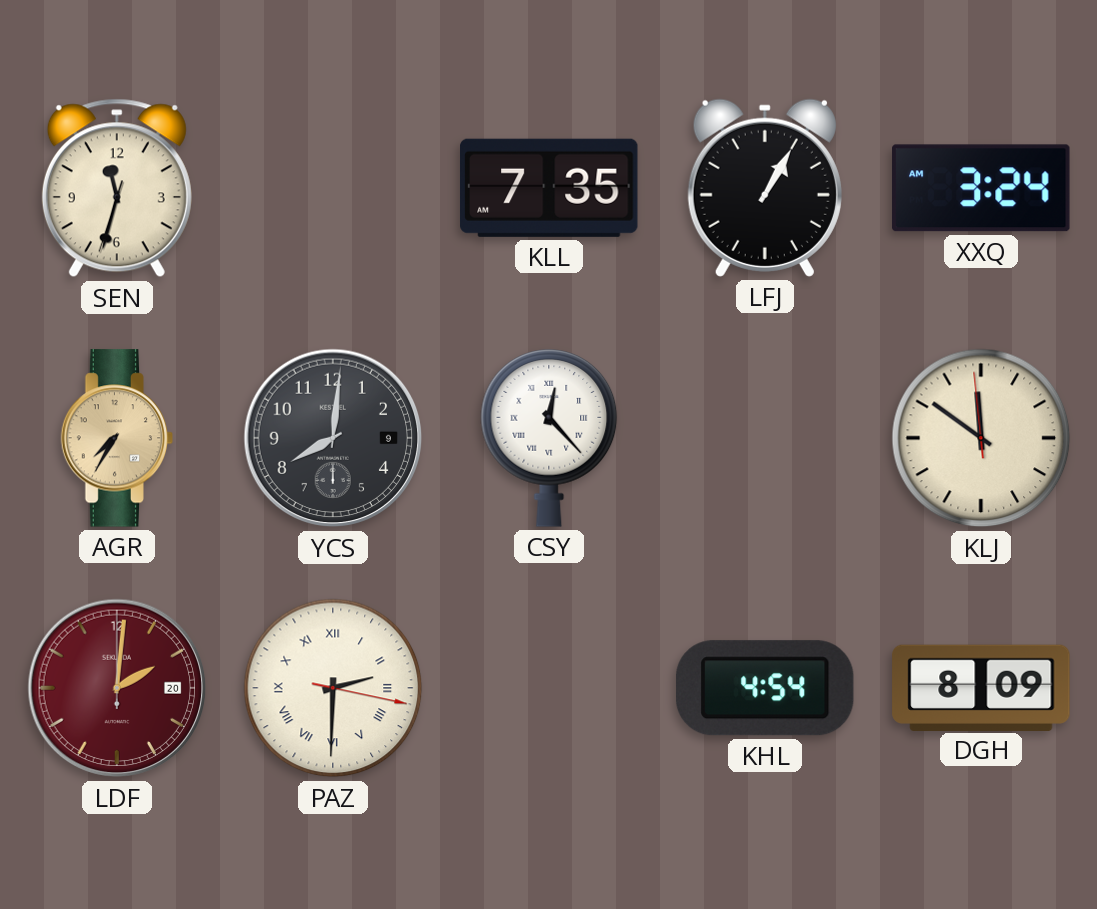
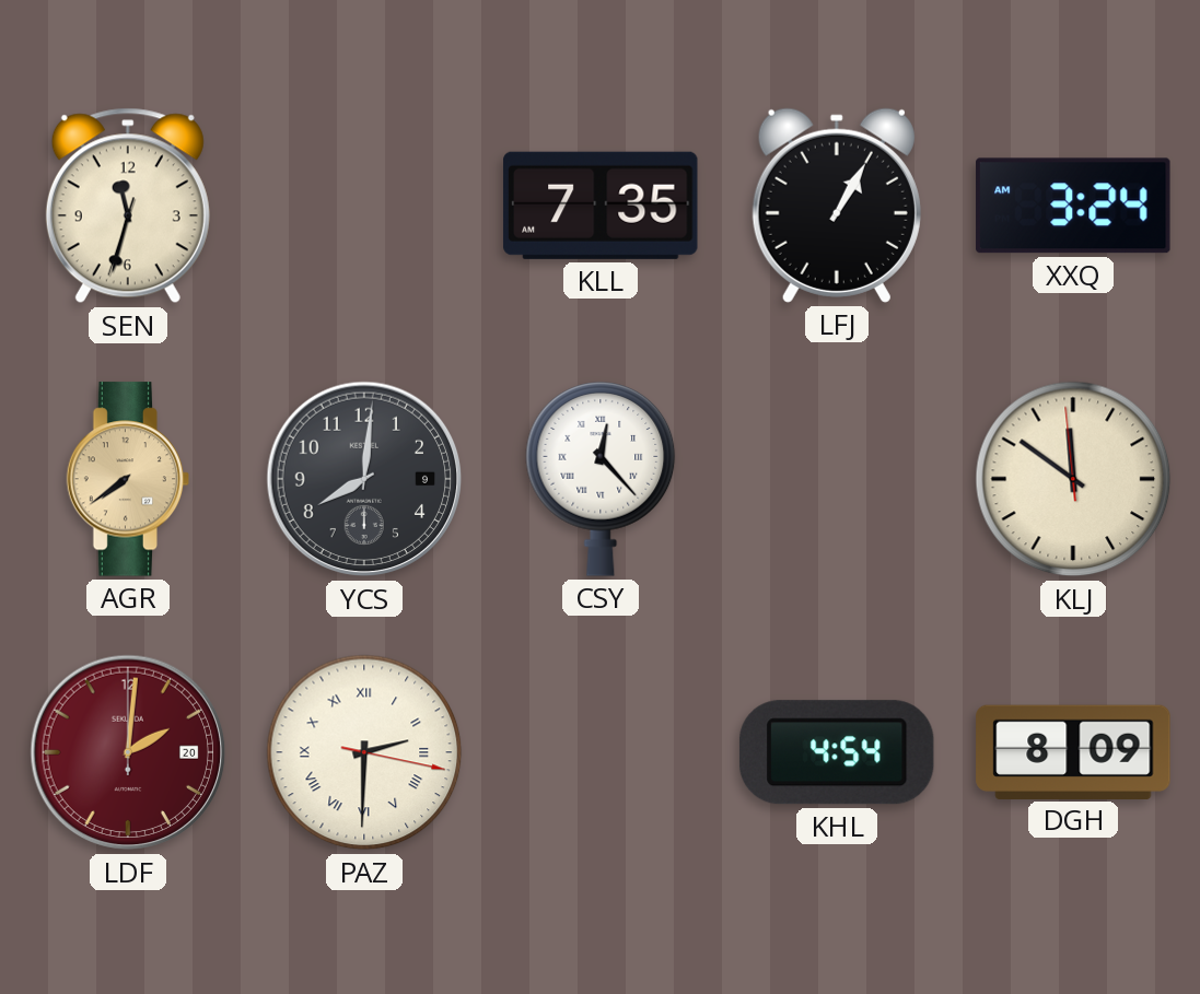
AGR: 7:35 -> 7:39 (128, 479)
